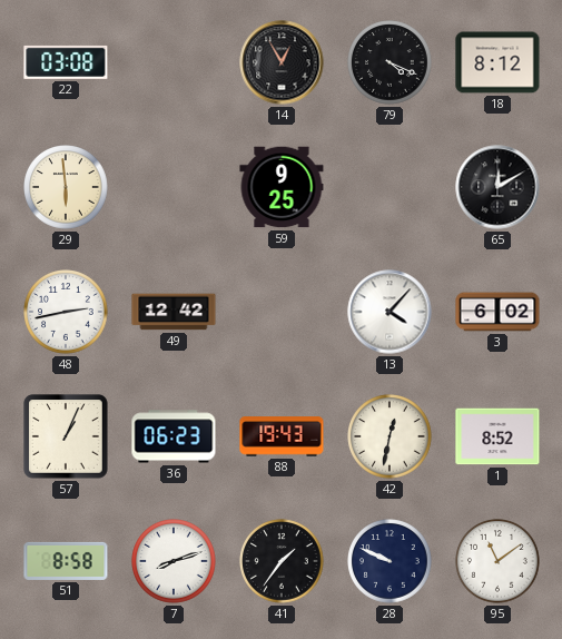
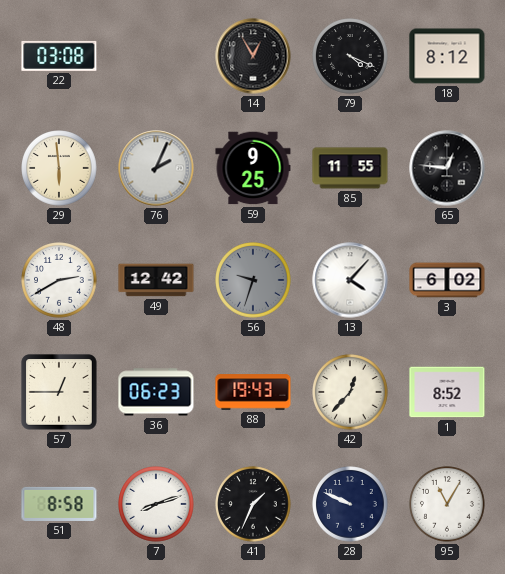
76: none -> 2:04 (156, 168)
85: none -> 11:55 (350, 168)
65: 12:10 -> 12:46 (447, 168)
48: 2:43 -> 2:40 (59, 280)
56: none -> 9:33 (253, 280)
57: 1:04 -> 12:45 (59, 392)
42: 12:32 -> 12:37 (350, 392)
41: 1:36 -> 1:34 (253, 504)
95: 11:09 -> 11:05 (447, 504)
